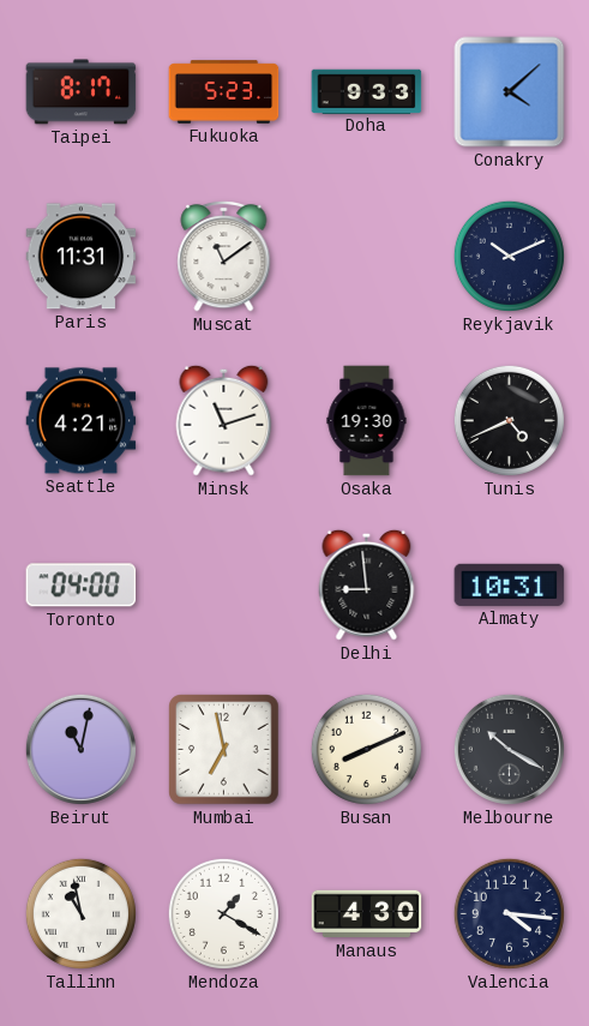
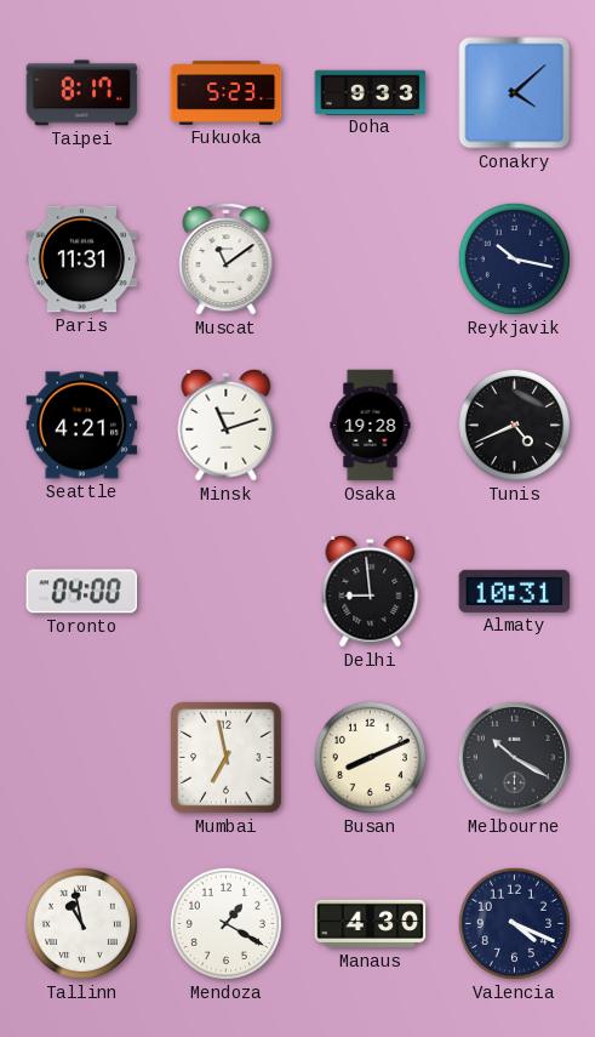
Reykjavik: 10:11 -> 10:17 (514, 258)
Osaka: 19:30 -> 19:28 (371, 426)
Beirut: 11:02 -> none (80, 749)
Valencia: 4:16 -> 4:19 (514, 923)
